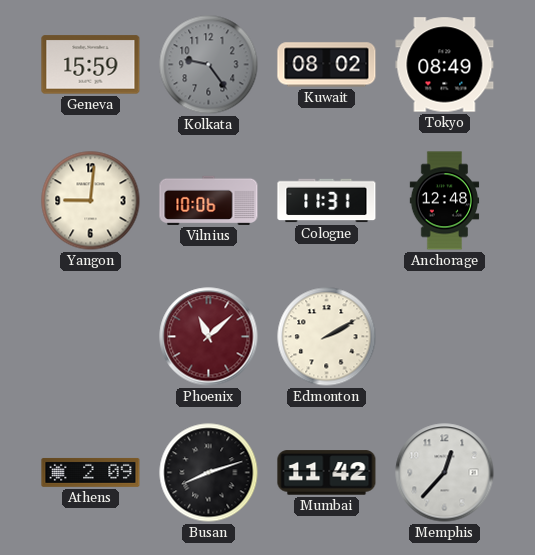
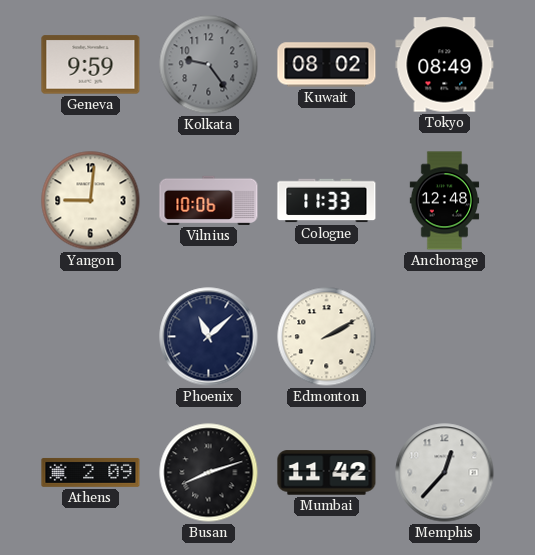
Geneva: 15:59 -> 9:59 (91, 65)
Cologne: 11:31 -> 11:33 (327, 201)
Phoenix dial: burgundy -> navy (209, 337)
